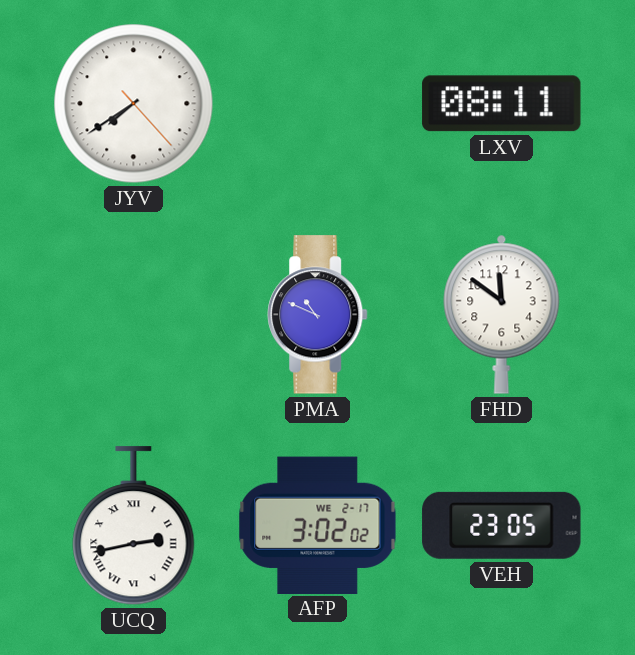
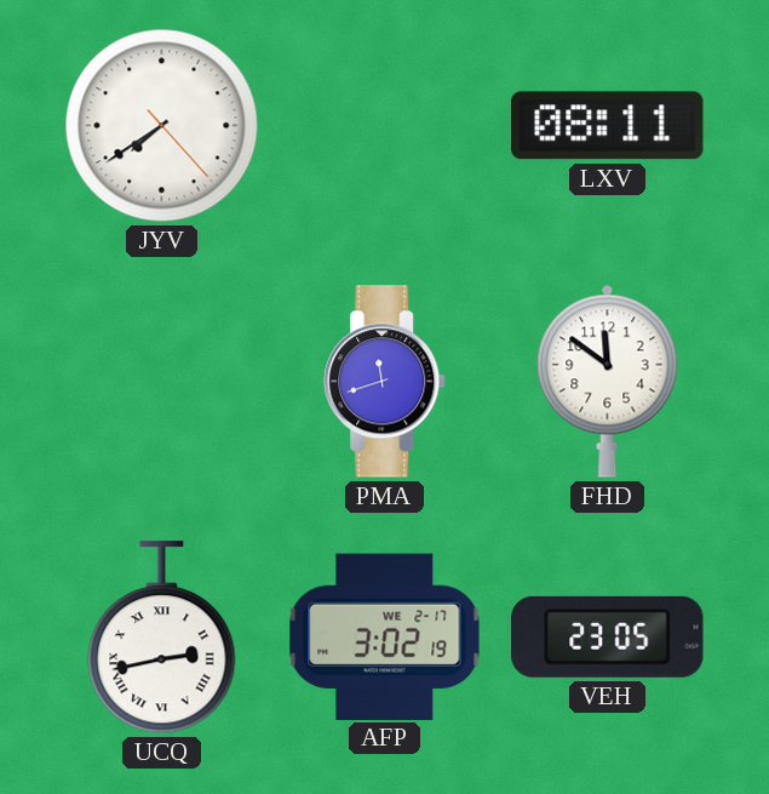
PMA: 10:49 -> 11:42 (385, 382)
AFP: 3:02:02 -> 3:02:19 (385, 636)
